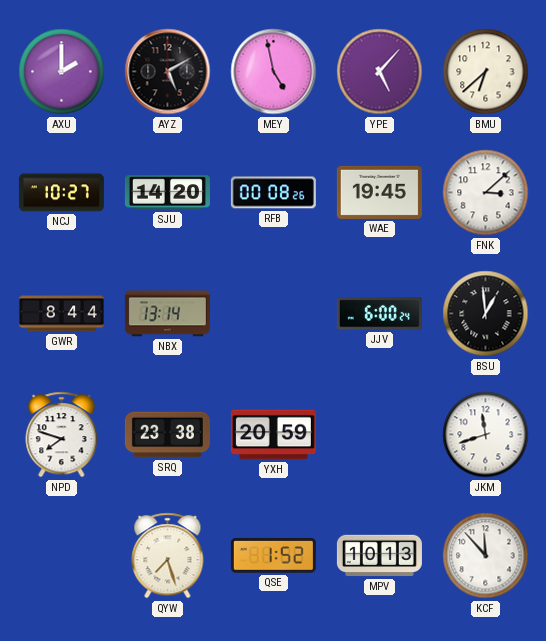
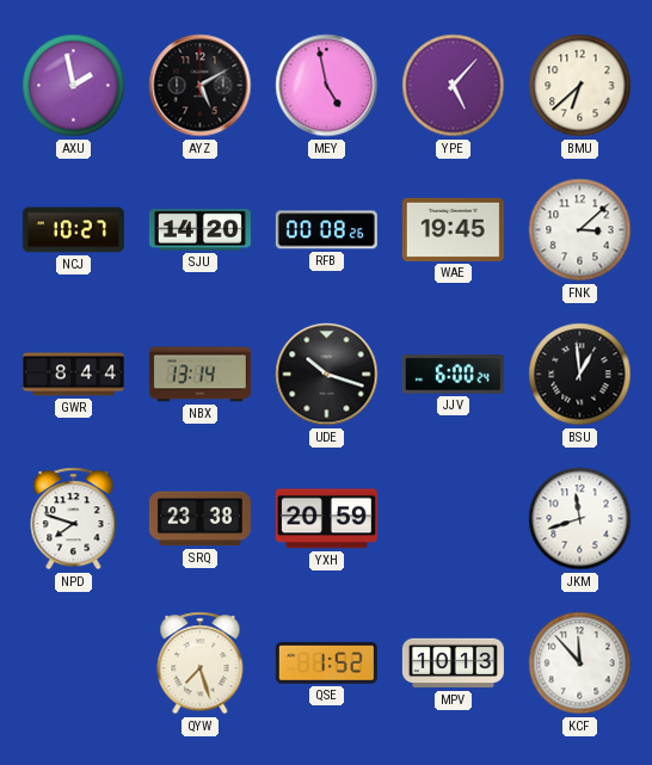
AXU: 2:00 -> 1:58 (74, 86)
UDE: none -> 10:18 (327, 375)
